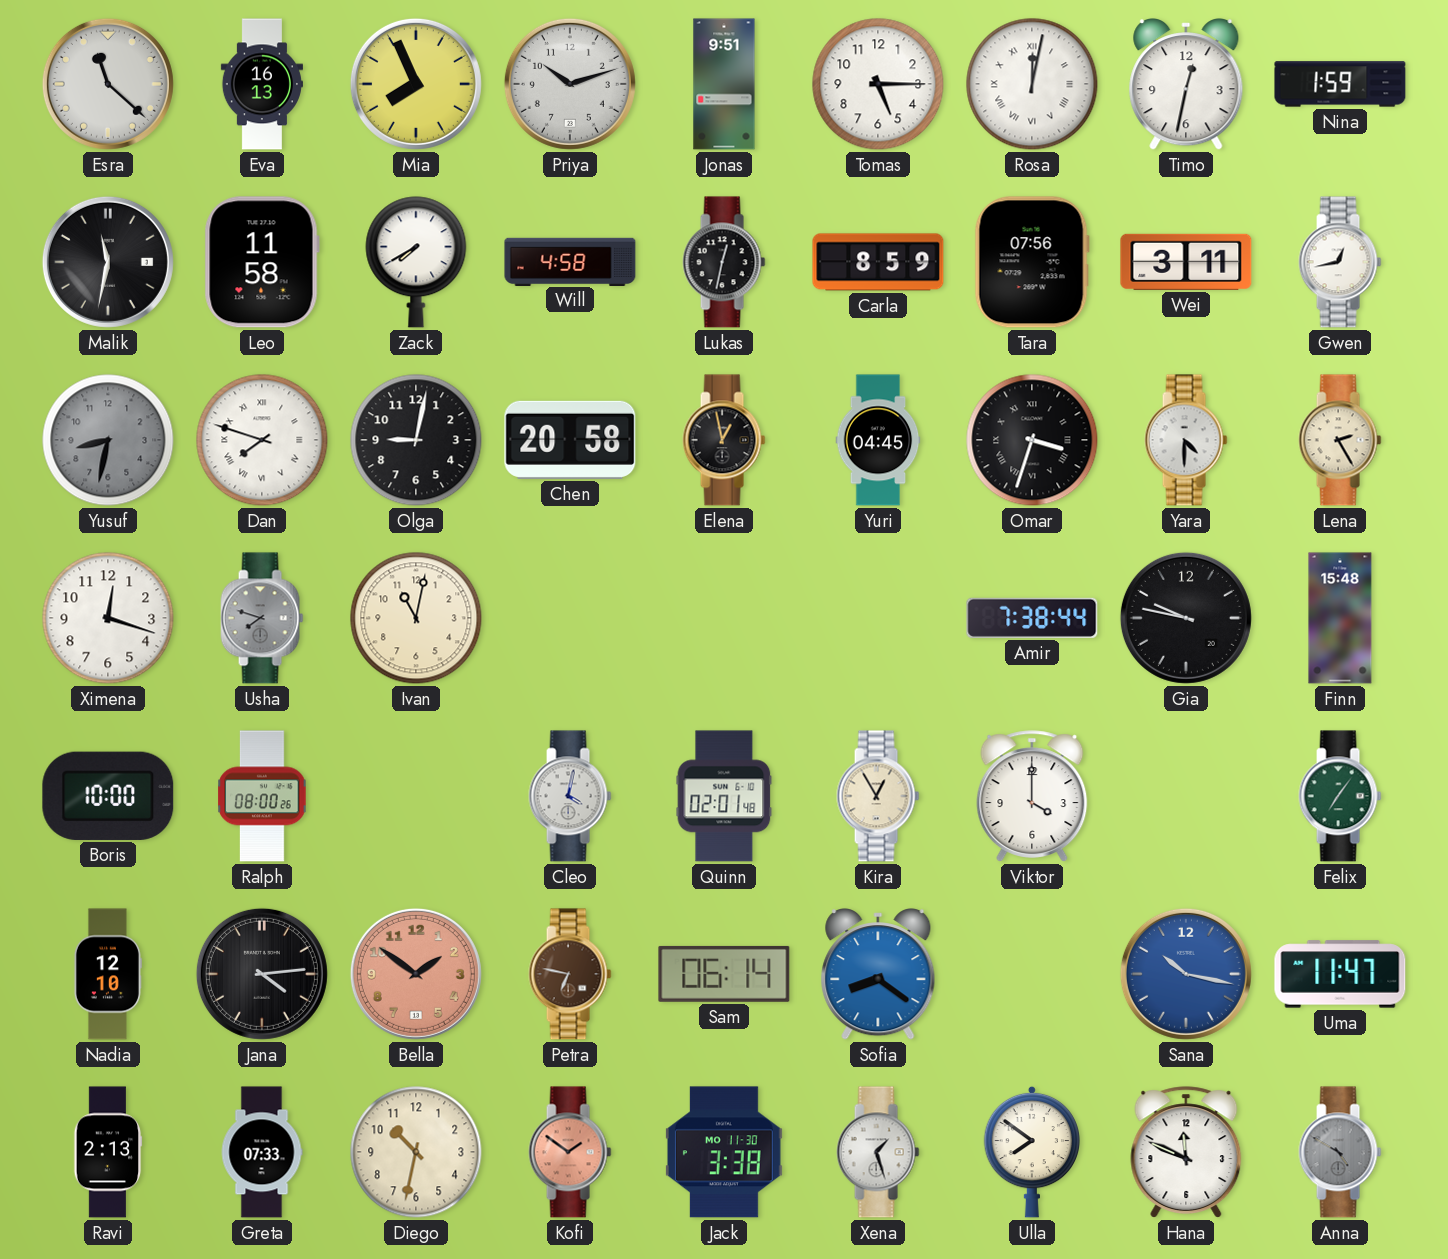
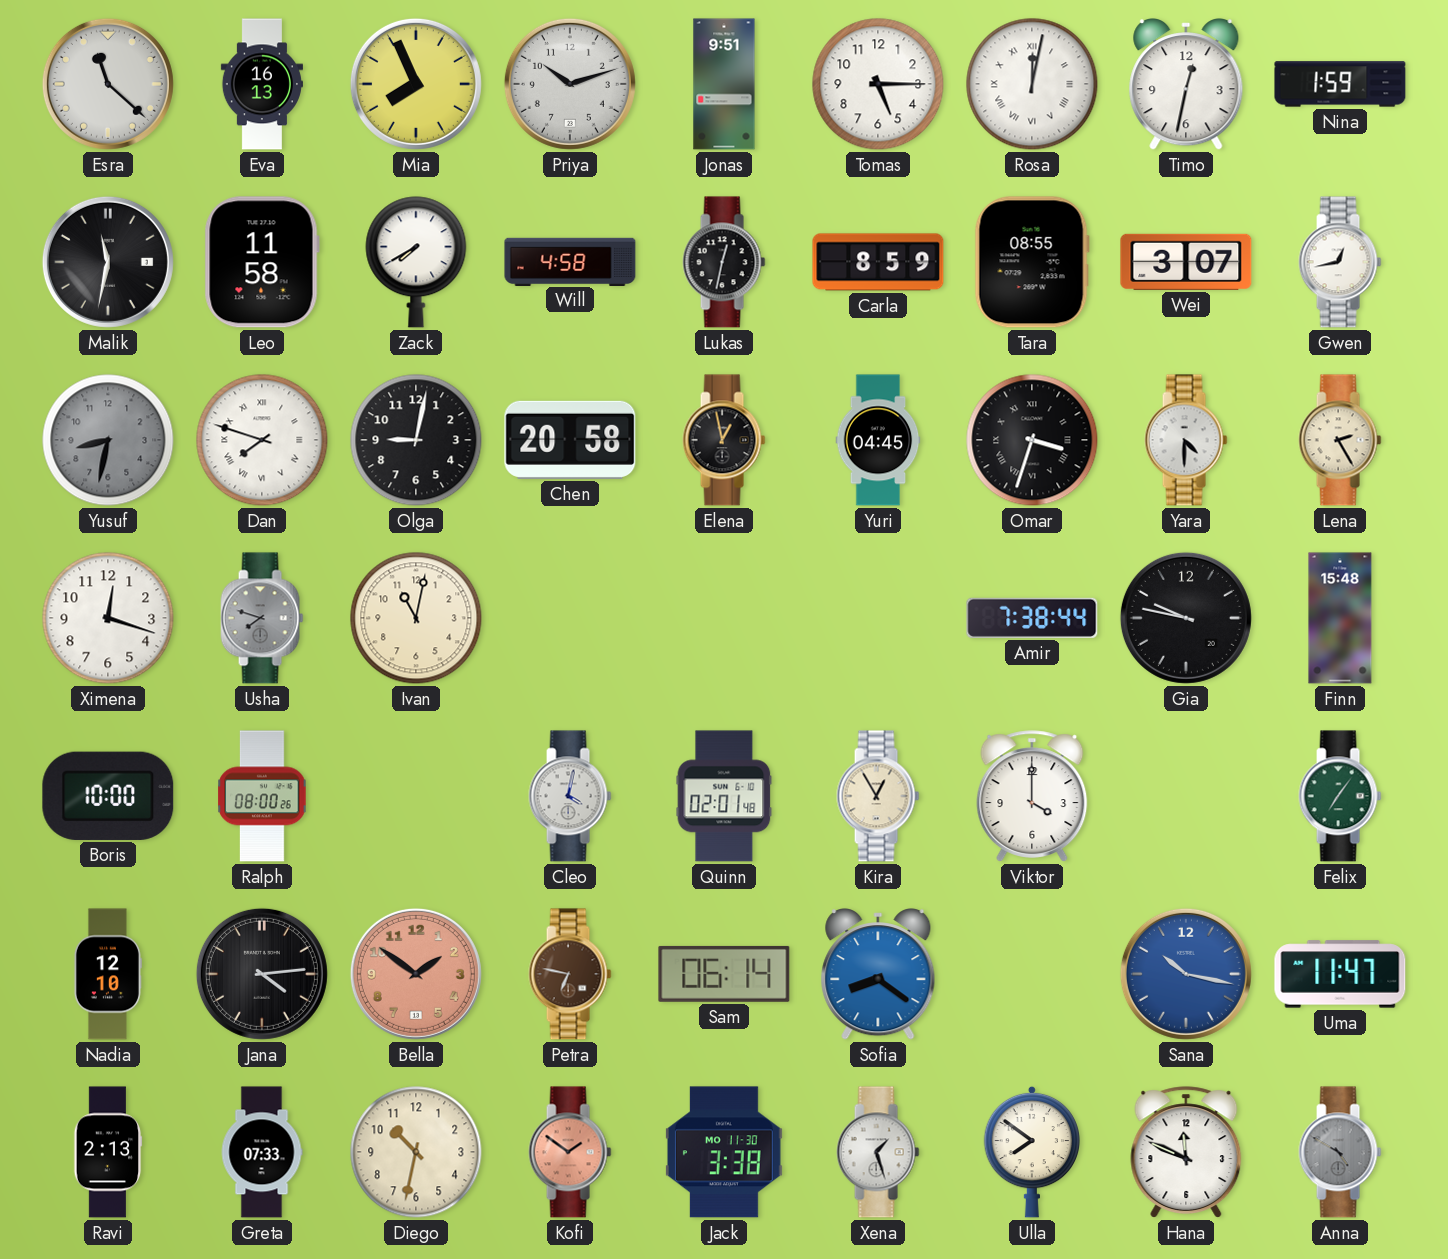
Tara: 07:56 -> 08:55 (1032, 262)
Wei: 3:11 -> 3:07 (1186, 262)
